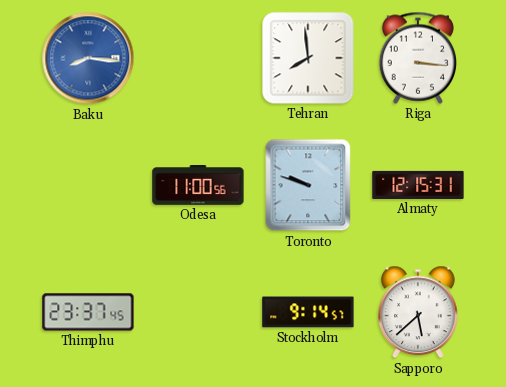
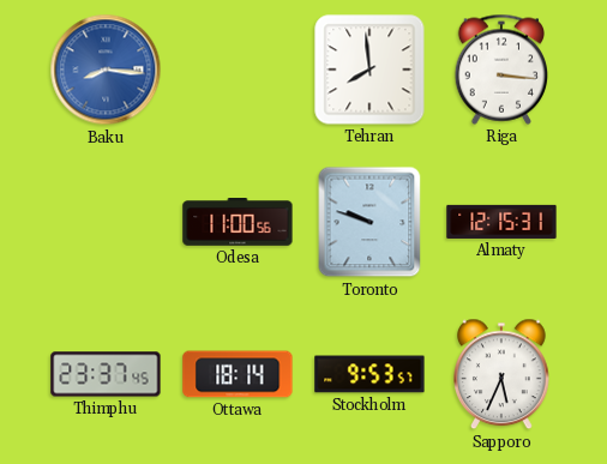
Ottawa: none -> 18:14 (238, 374)
Stockholm: 9:14 -> 9:53 (369, 374)
Sapporo: 5:38 -> 5:34 (503, 374)
